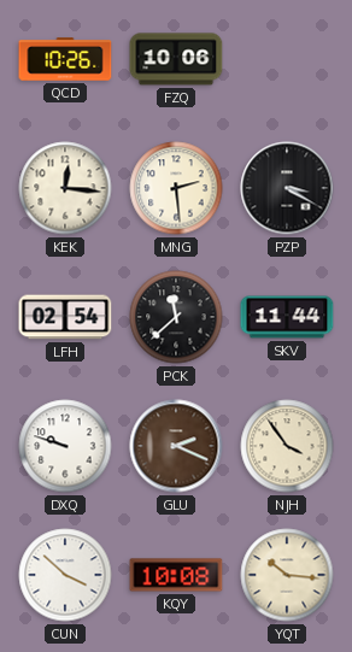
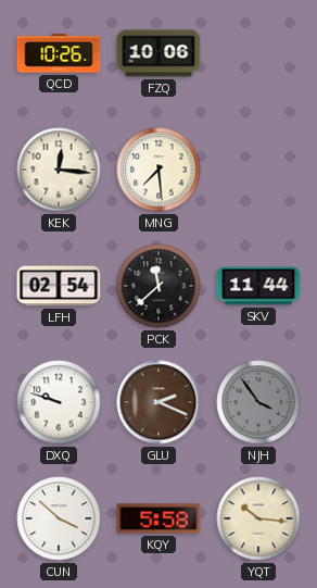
MNG: 2:29 -> 7:29 (158, 170)
PZP: 3:20 -> none (287, 188)
NJH dial: cream -> grey (258, 402)
KQY: 10:08 -> 5:58 (158, 518)
